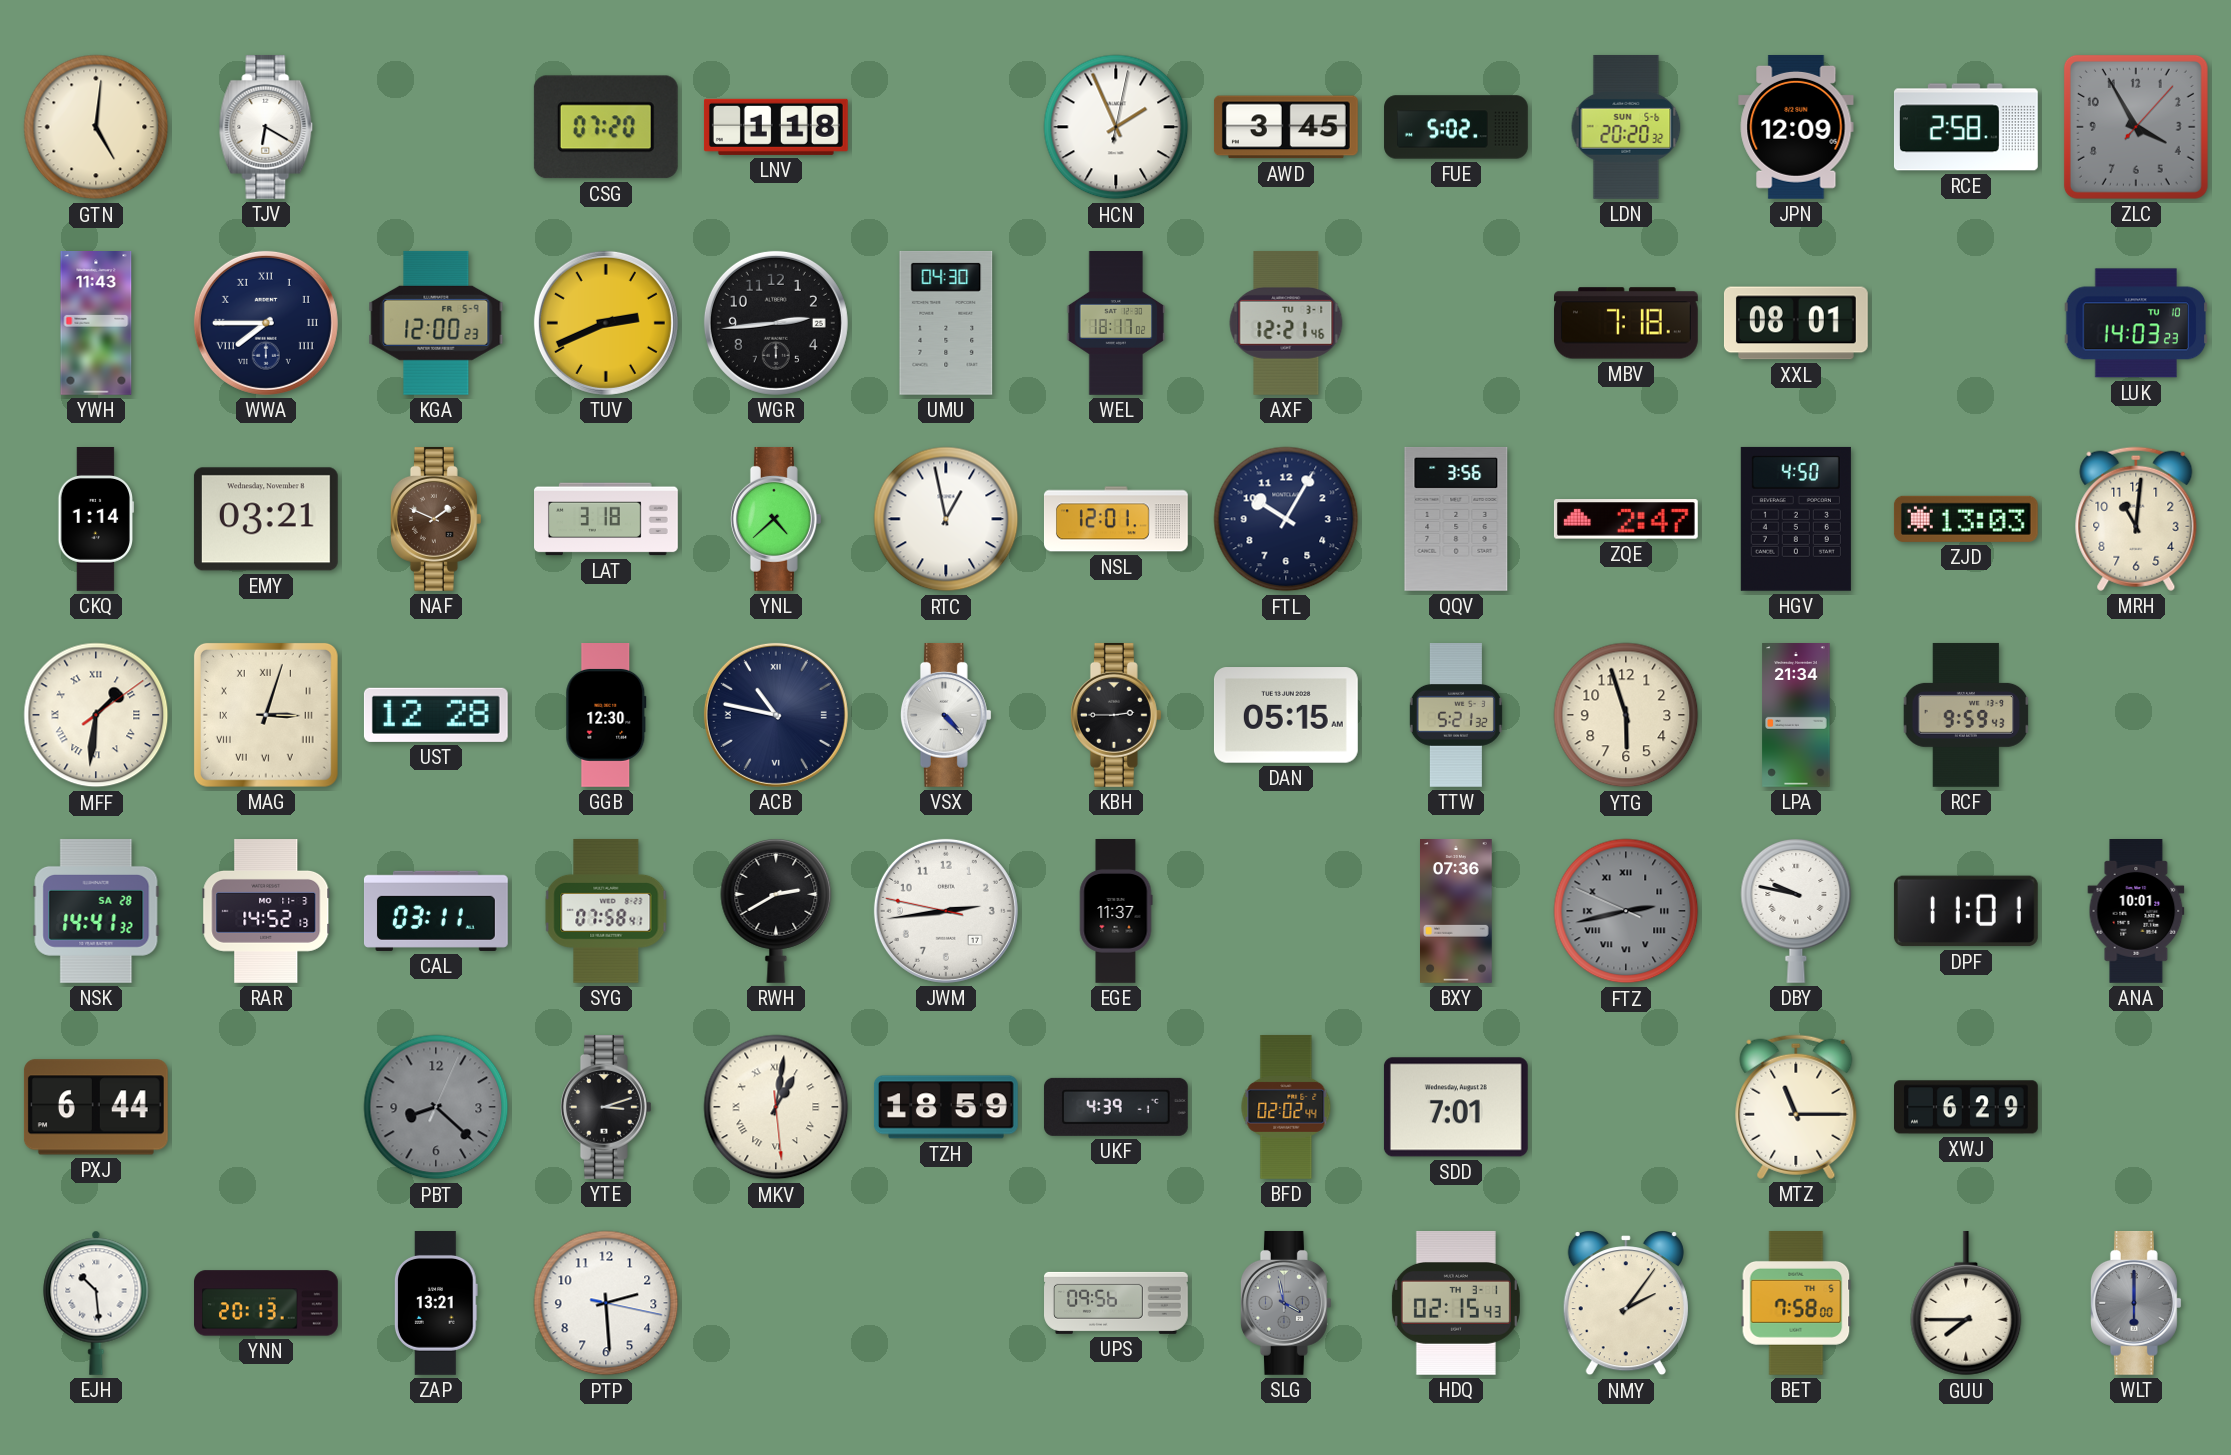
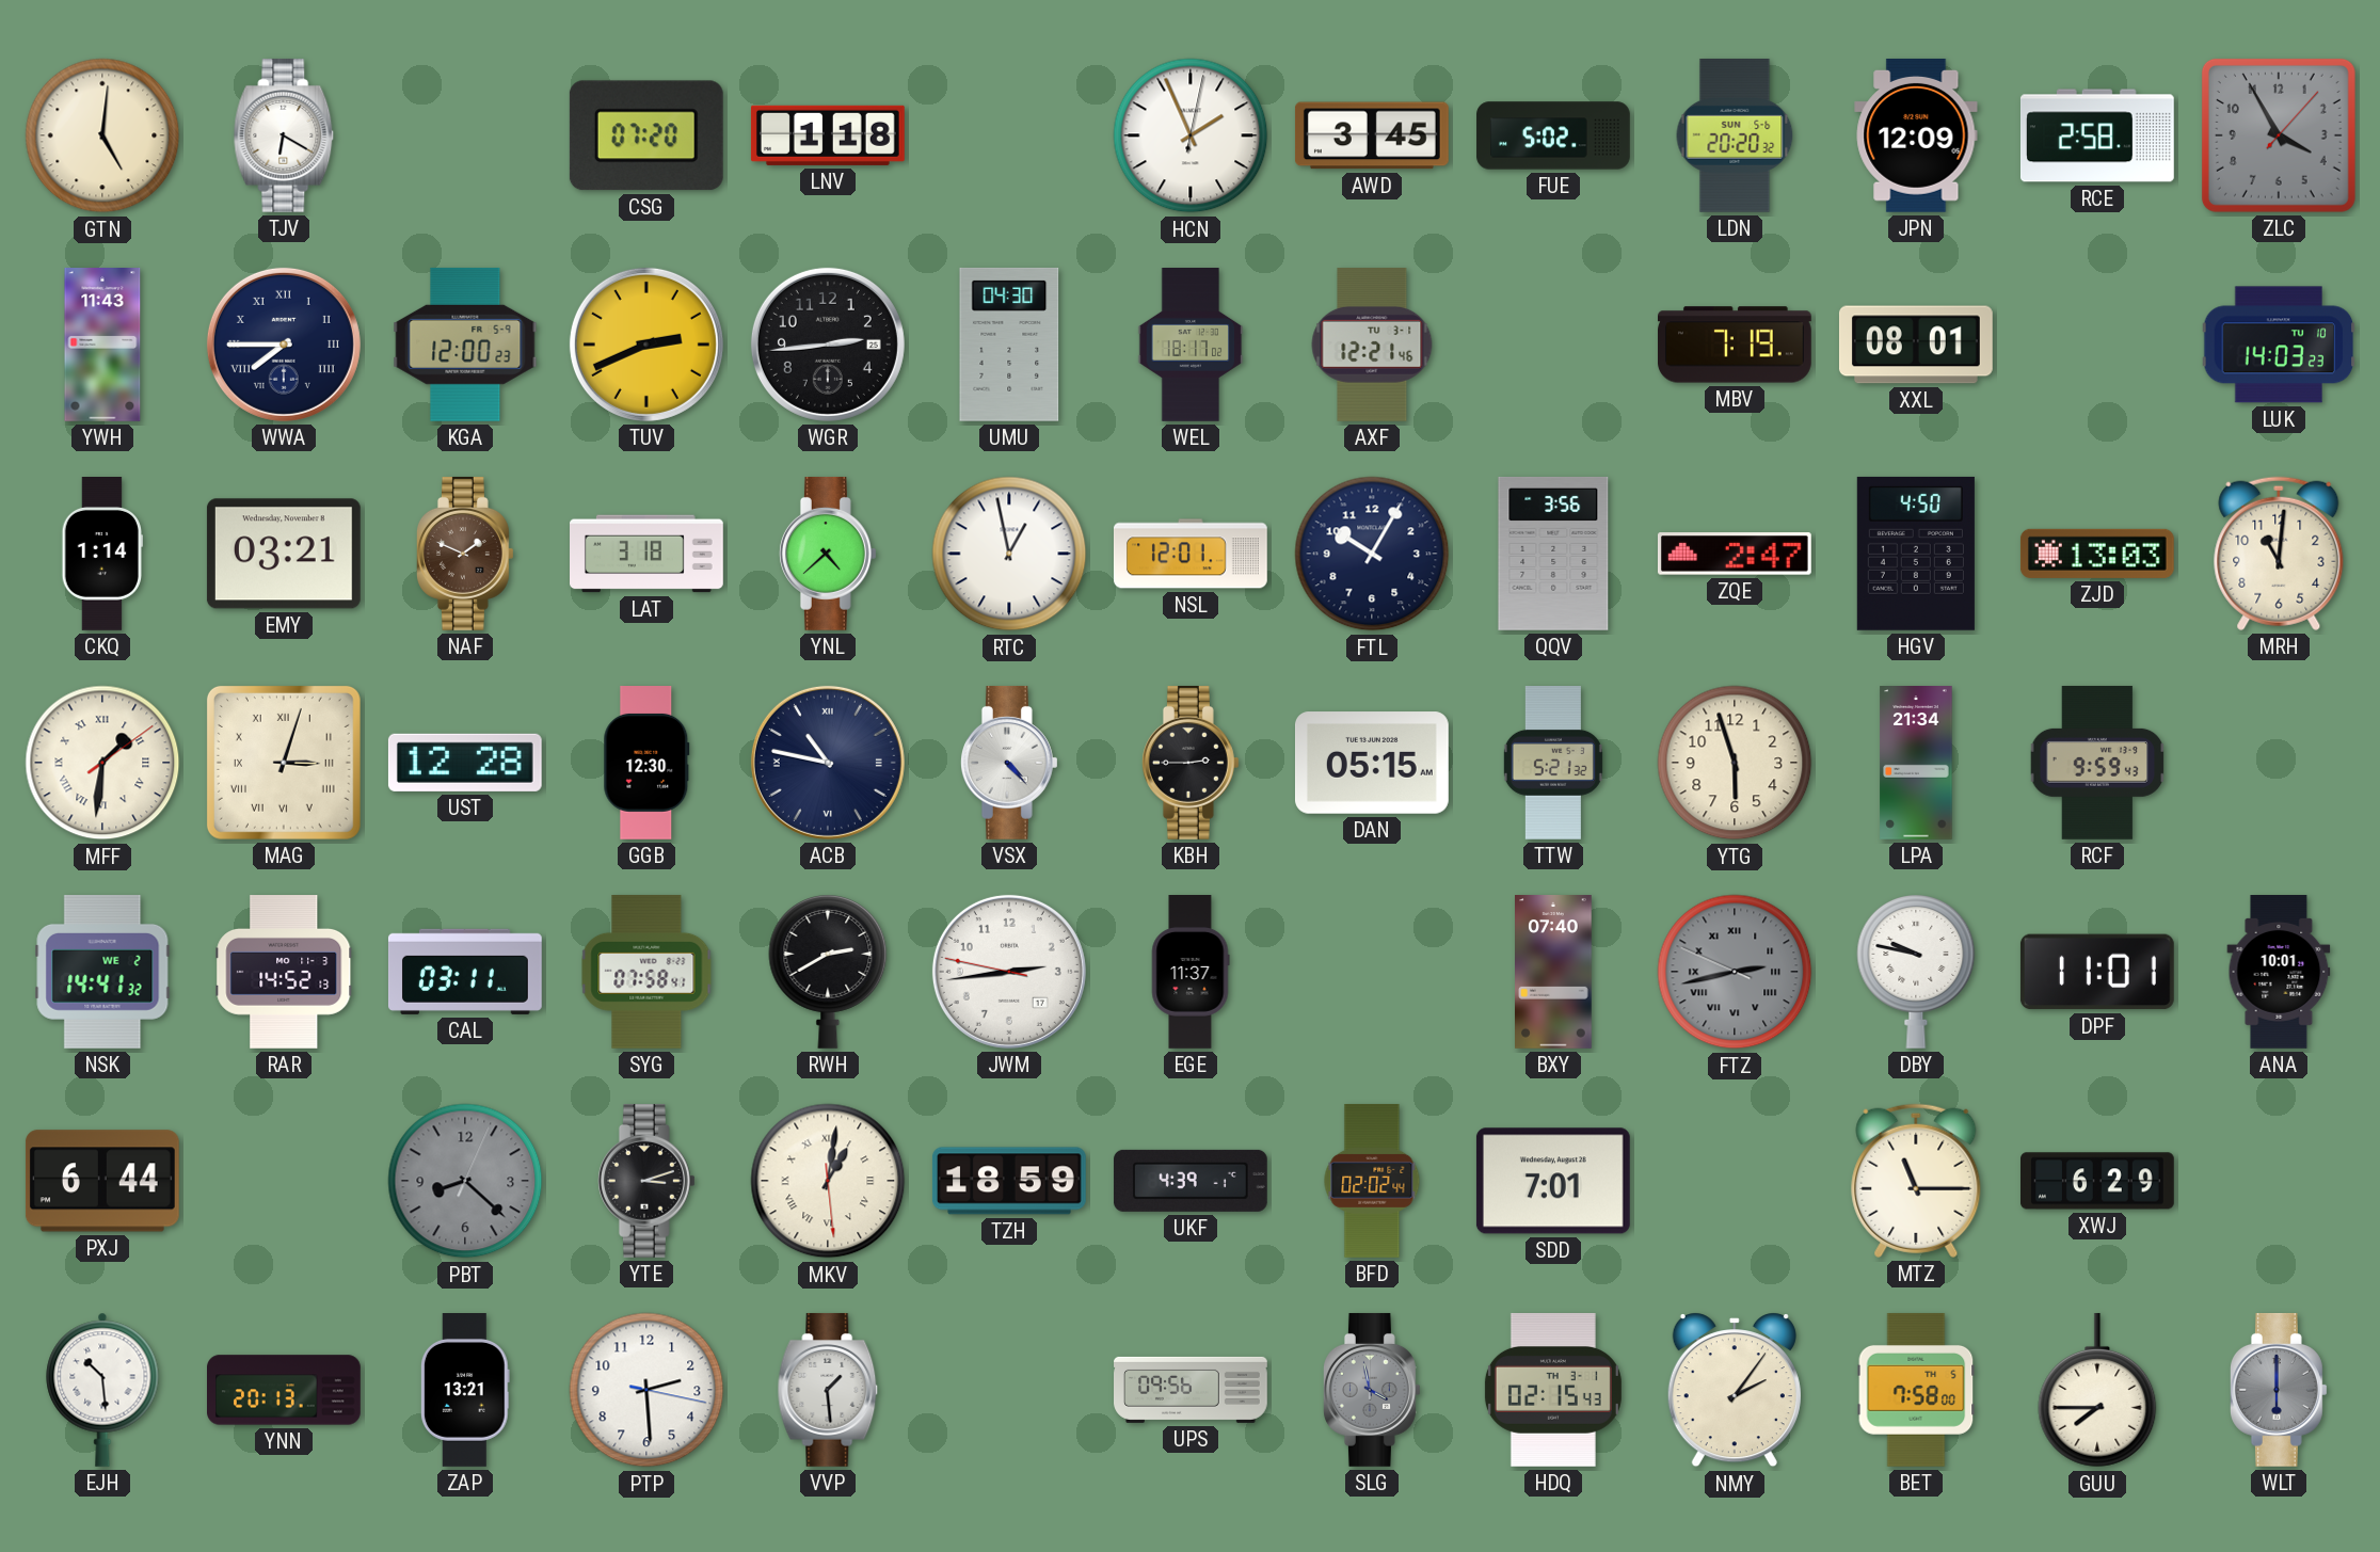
MBV: 7:18 -> 7:19 (1736, 345)
NSK date: SA 28 -> WE 2 (102, 972)
BXY: 07:36 -> 07:40 (1554, 973)
VVP: none -> 1:29 (828, 1390)
